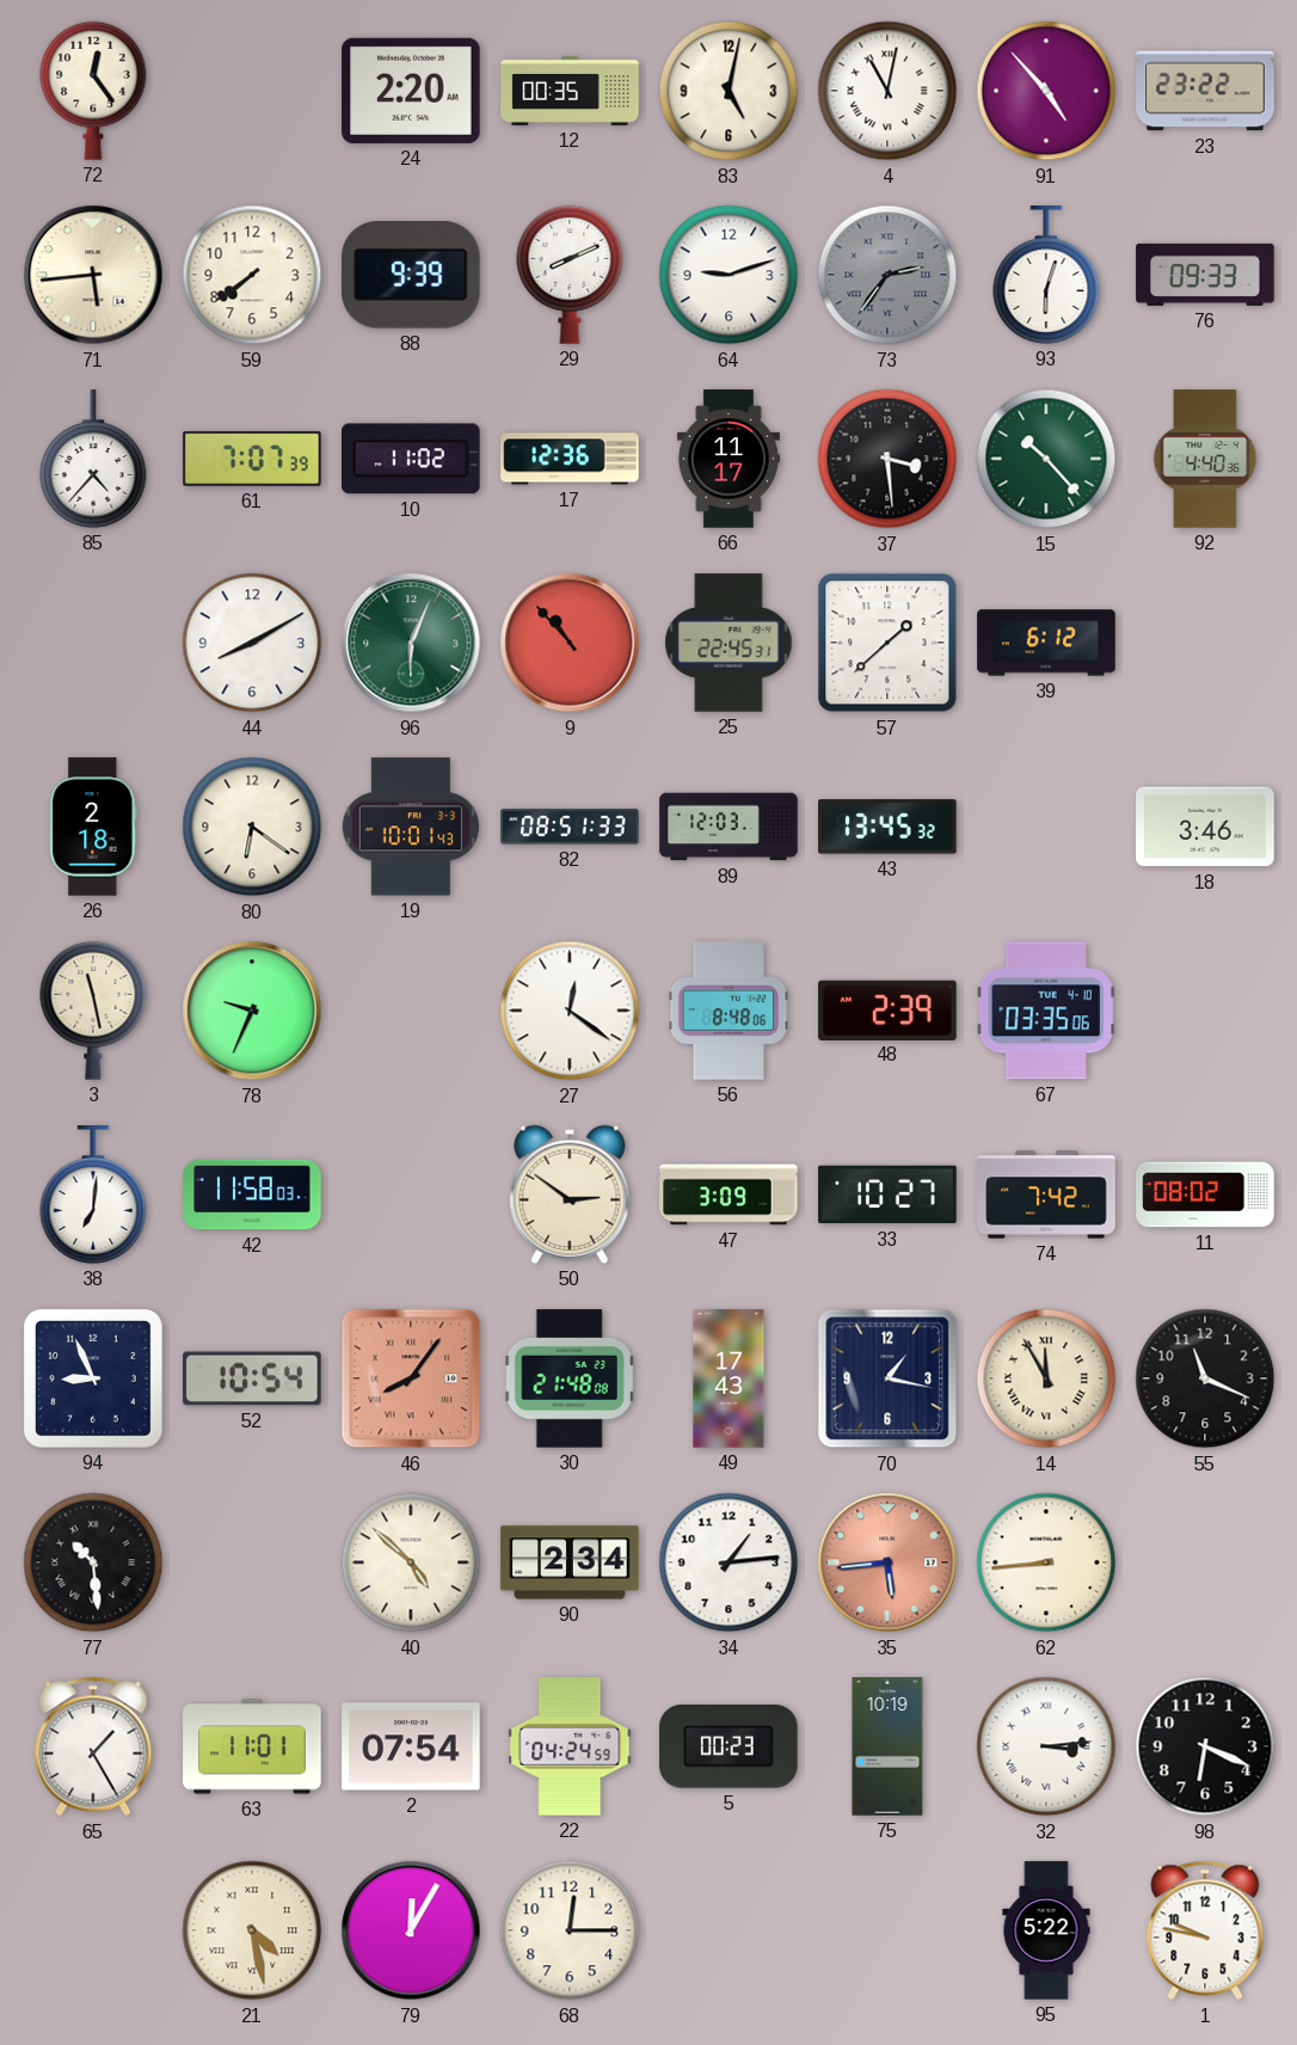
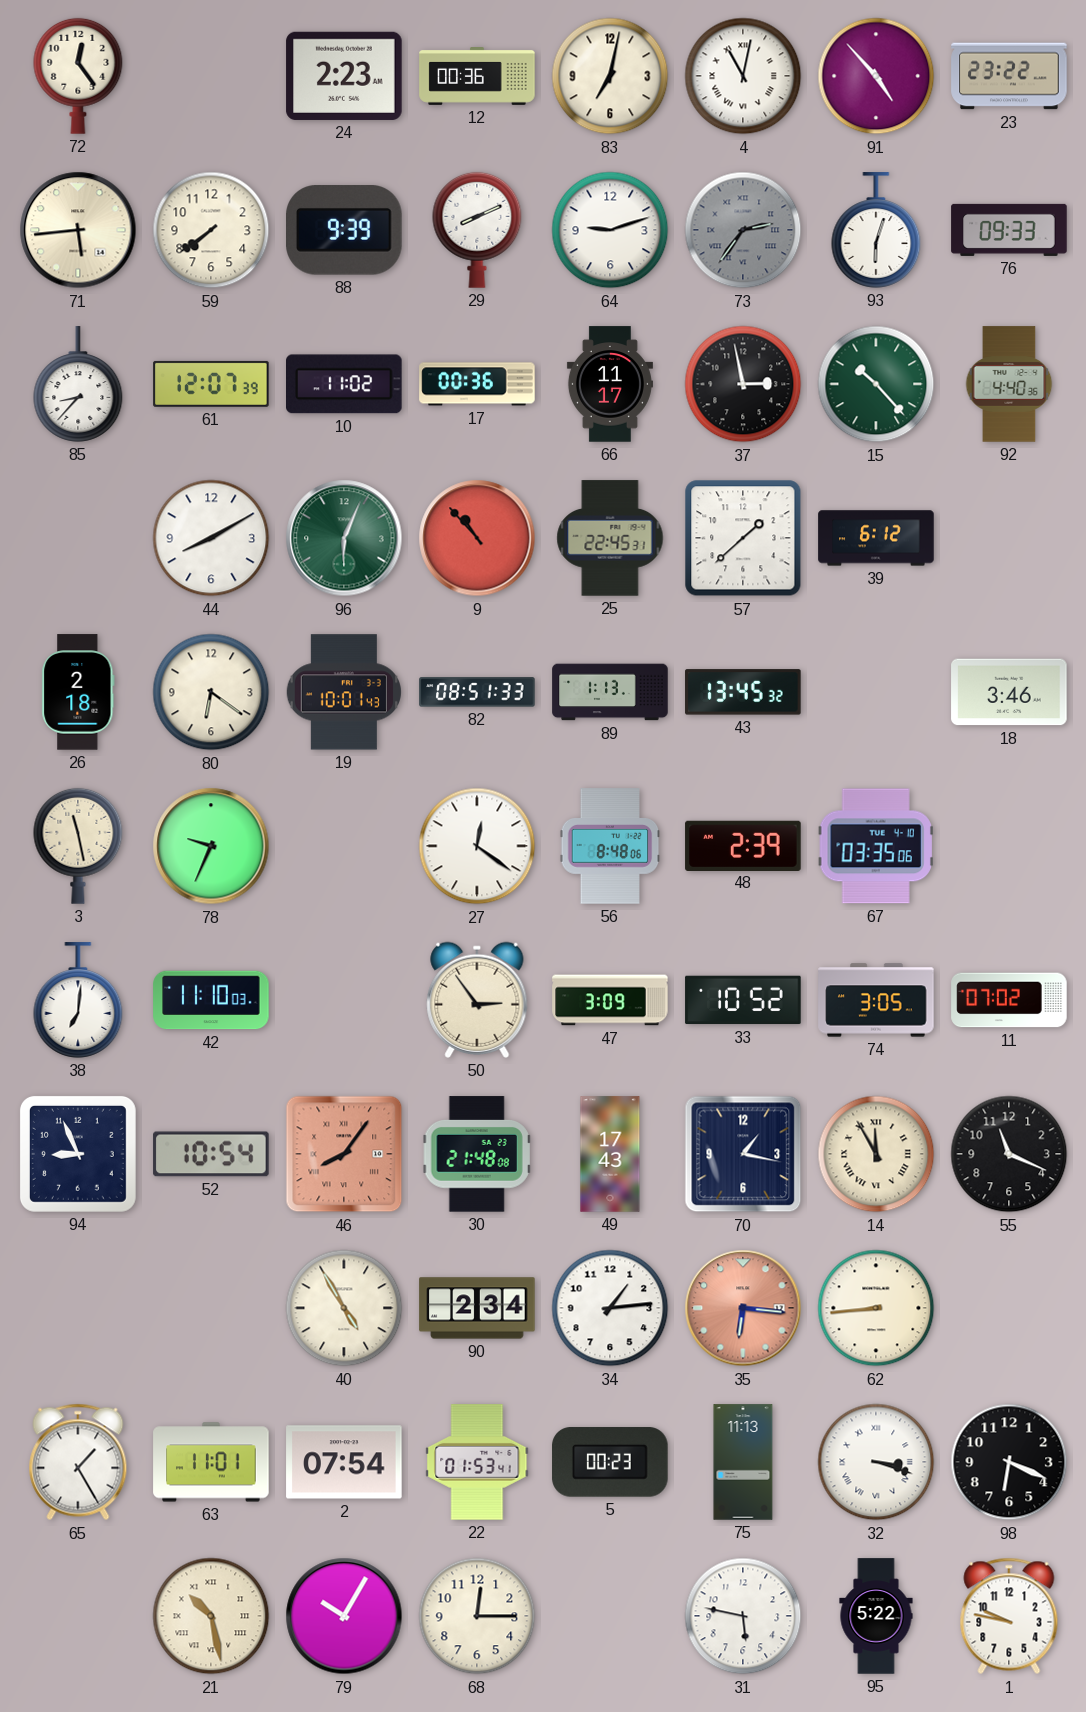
24: 2:20 -> 2:23 (344, 76)
12: 00:35 -> 00:36 (477, 77)
83: 5:02 -> 7:02 (610, 76)
85: 4:37 -> 8:37 (78, 384)
61: 7:07 -> 12:07 (211, 384)
17: 12:36 -> 00:36 (477, 384)
37: 3:29 -> 2:58 (743, 384)
89: 12:03 -> 1:13 (610, 692)
42: 11:58 -> 11:10 (211, 1000)
50: 2:51 -> 2:54 (477, 1000)
33: 10:27 -> 10:52 (743, 1000)
74: 7:42 -> 3:05 (876, 1000)
11: 08:02 -> 07:02 (1009, 1000)
77: 10:29 -> none (93, 1562)
40: 4:52 -> 4:55 (344, 1308)
35: 5:44 -> 6:16 (743, 1308)
22: 04:24 -> 01:53 (477, 1462)
75: 10:19 -> 11:13 (743, 1462)
32: 3:14 -> 3:18 (876, 1462)
21: 4:28 -> 10:28 (211, 1616)
79: 12:05 -> 10:05 (344, 1616)
31: none -> 5:47 (743, 1616)
